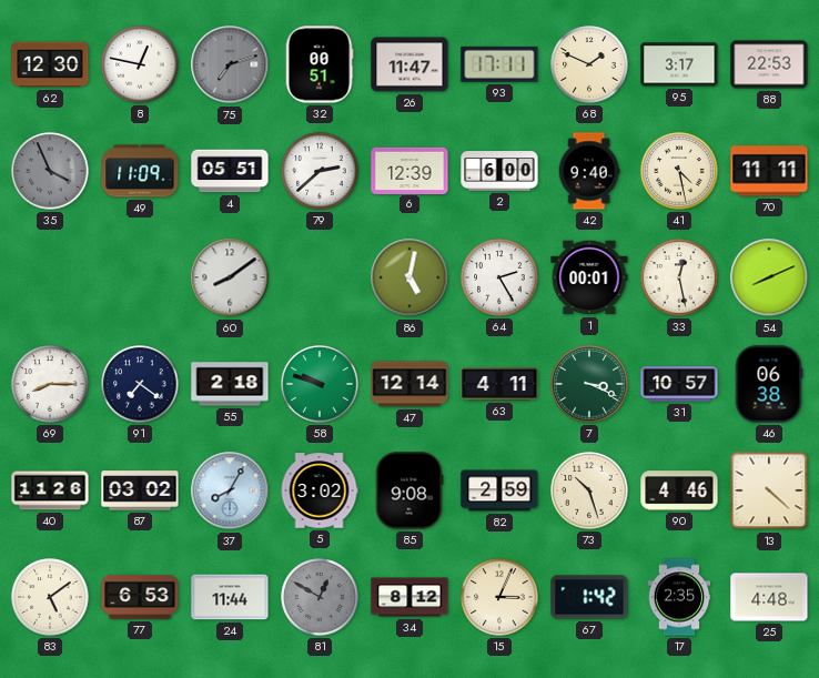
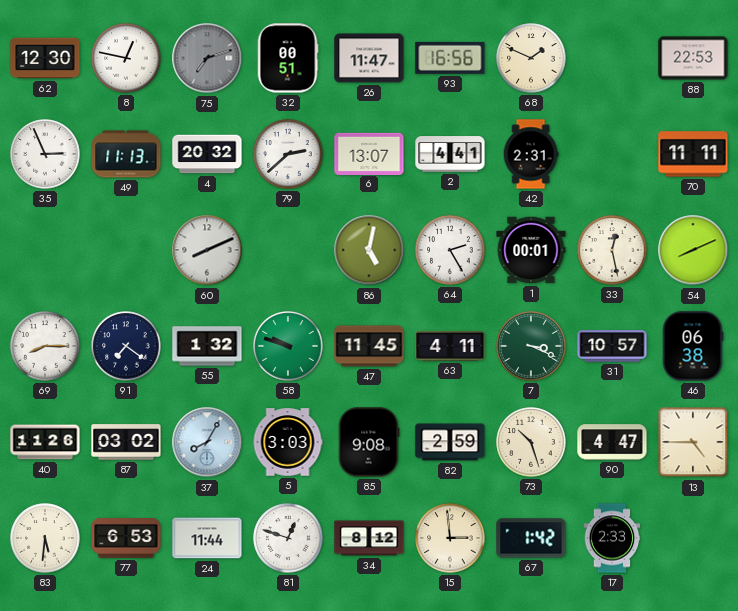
93: 17:11 -> 16:56 (450, 58)
95: 3:17 -> none (679, 64)
35: 3:56 -> 2:56 (45, 154)
35 dial: grey -> white (45, 154)
49: 11:09 -> 11:13 (126, 154)
4: 05:51 -> 20:32 (207, 154)
6: 12:39 -> 13:07 (369, 153)
2: 6:00 -> 4:41 (450, 154)
42: 9:40 -> 2:31 (531, 154)
41: 4:28 -> none (679, 171)
60: 8:09 -> 8:11 (207, 250)
55: 2:18 -> 1:32 (207, 346)
47: 12:14 -> 11:45 (369, 346)
5: 3:02 -> 3:03 (288, 442)
90: 4:46 -> 4:47 (612, 442)
13: 4:22 -> 4:45 (693, 442)
83: 5:09 -> 5:31 (45, 538)
81: 12:50 -> 12:48 (288, 538)
81 dial: grey -> white (288, 538)
15: 3:04 -> 2:59 (450, 538)
17: 2:35 -> 2:33 (612, 538)
25: 4:48 -> none (769, 597)
